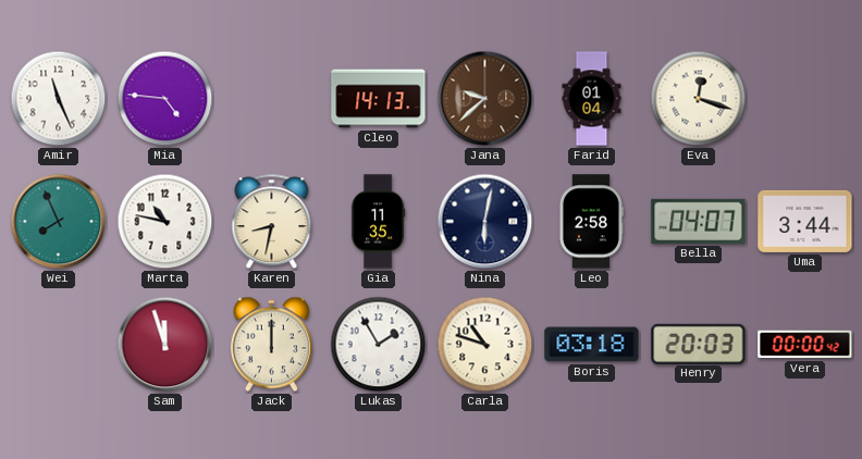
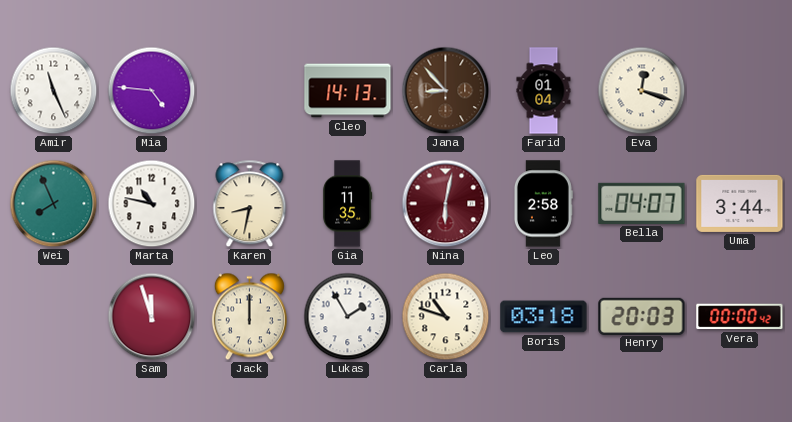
Jana: 9:38 -> 8:53 (446, 91)
Nina dial: navy -> burgundy (446, 204)
